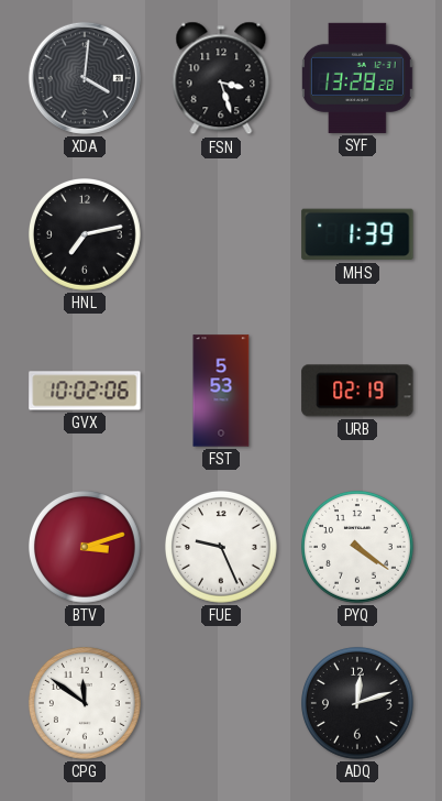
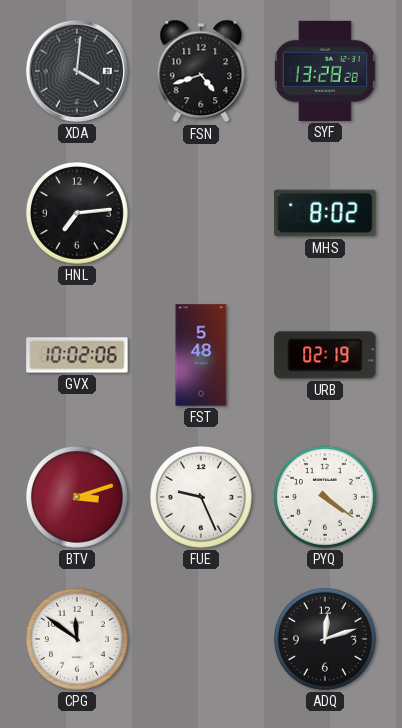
FSN: 3:27 -> 4:42 (201, 71)
HNL: 7:13 -> 7:14 (78, 214)
MHS: 1:39 -> 8:02 (325, 213)
FST: 5:53 -> 5:48 (201, 355)
